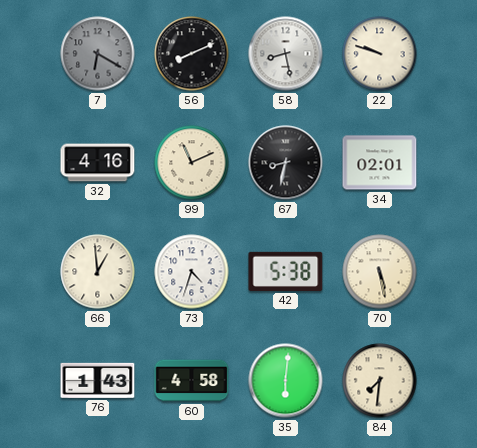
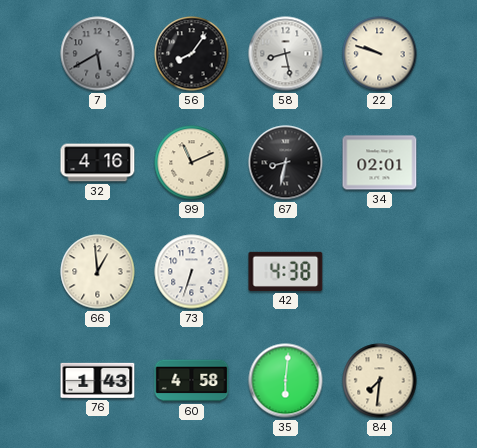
7: 6:20 -> 5:40 (98, 54)
56: 8:11 -> 8:06 (192, 54)
73: 4:33 -> 6:33 (192, 272)
42: 5:38 -> 4:38 (286, 271)
70: 5:28 -> none (380, 272)
